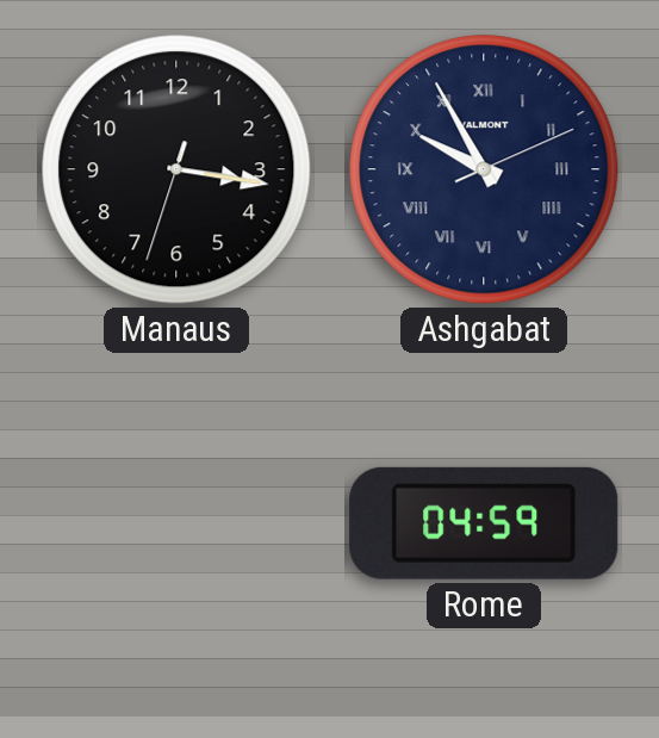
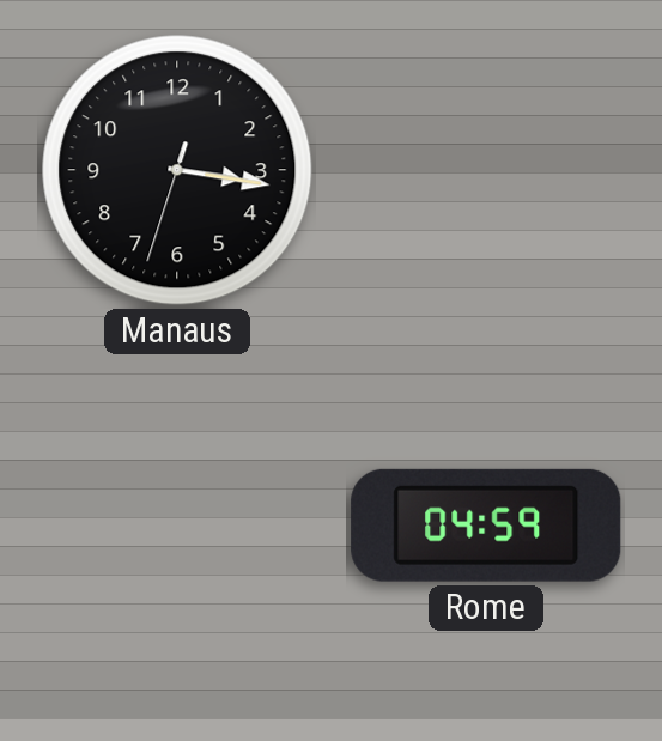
Ashgabat: 9:55 -> none (484, 169)
